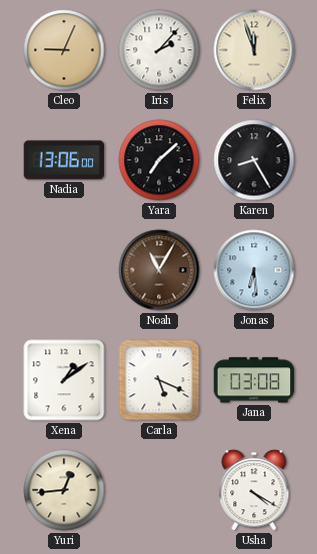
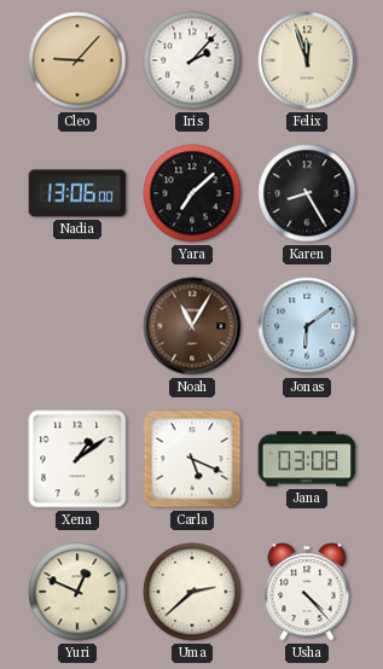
Cleo: 9:04 -> 9:07 (77, 60)
Jonas: 6:29 -> 6:09 (307, 326)
Yuri: 12:44 -> 12:49 (77, 592)
Uma: none -> 2:38 (192, 592)
Usha: 4:20 -> 4:23 (307, 592)
